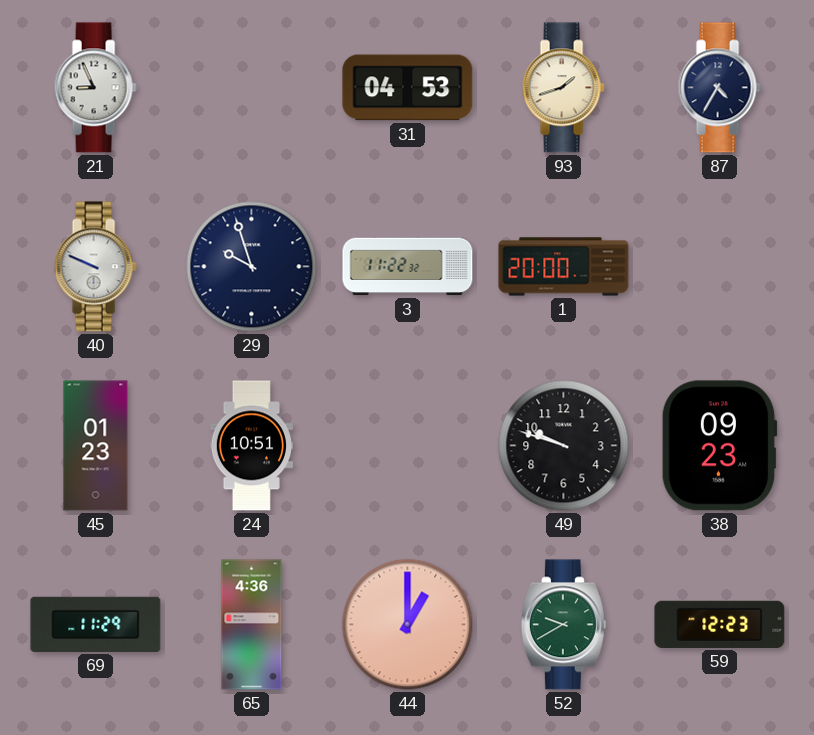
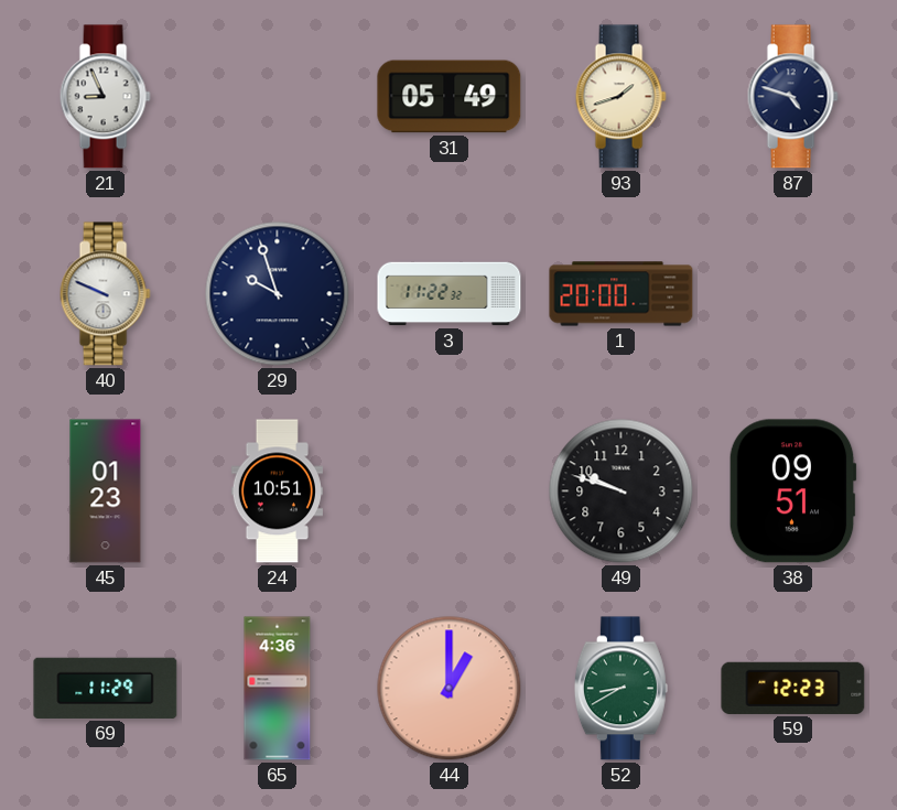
31: 04:53 -> 05:49 (450, 97)
87: 4:35 -> 4:48 (792, 97)
38: 09:23 -> 09:51 (792, 492)
52: 9:40 -> 8:40 (620, 689)
